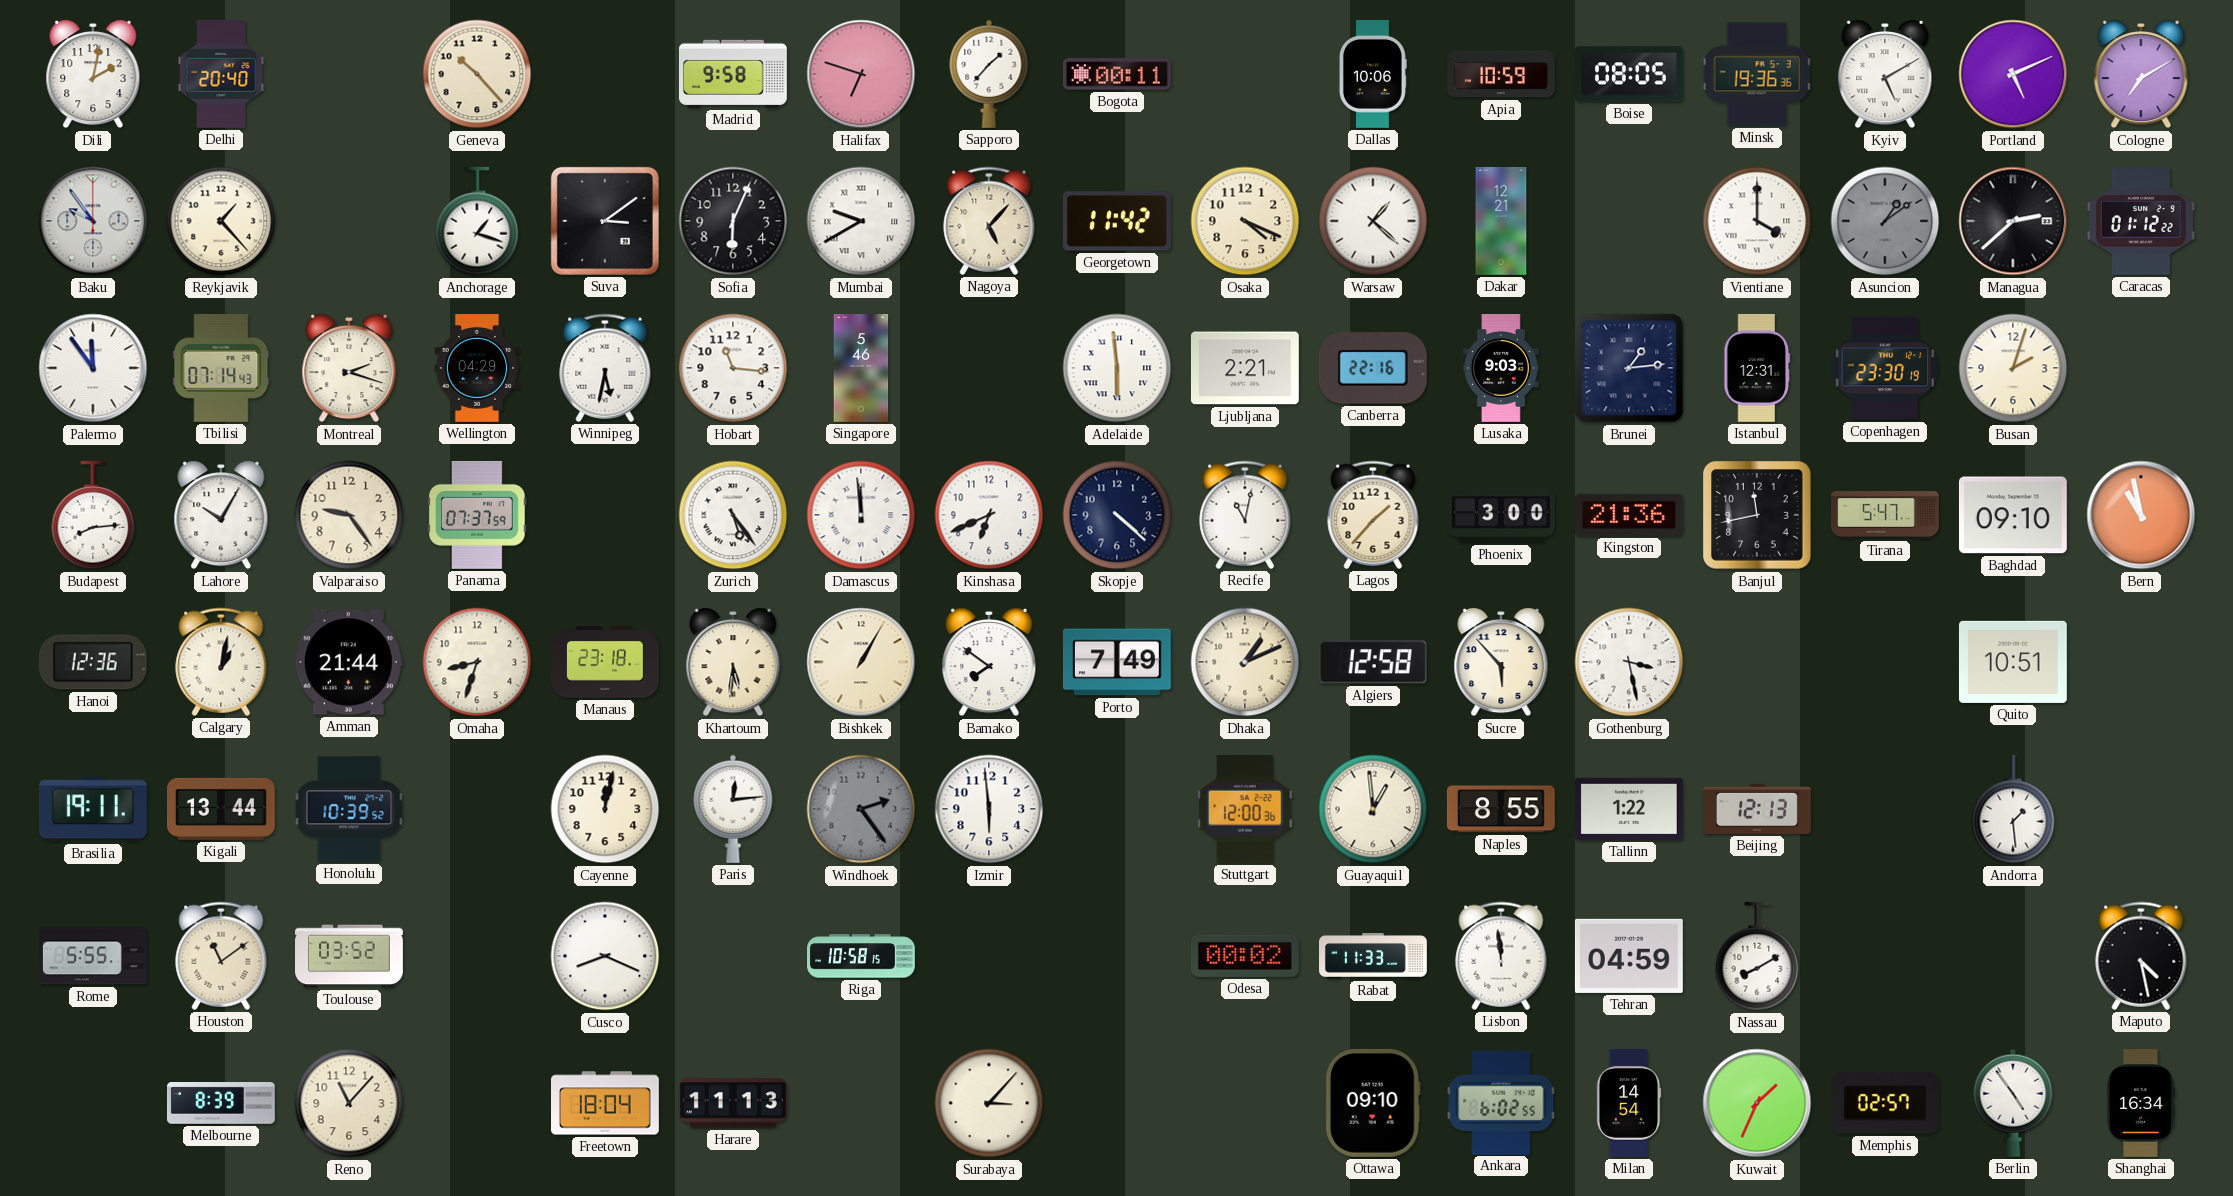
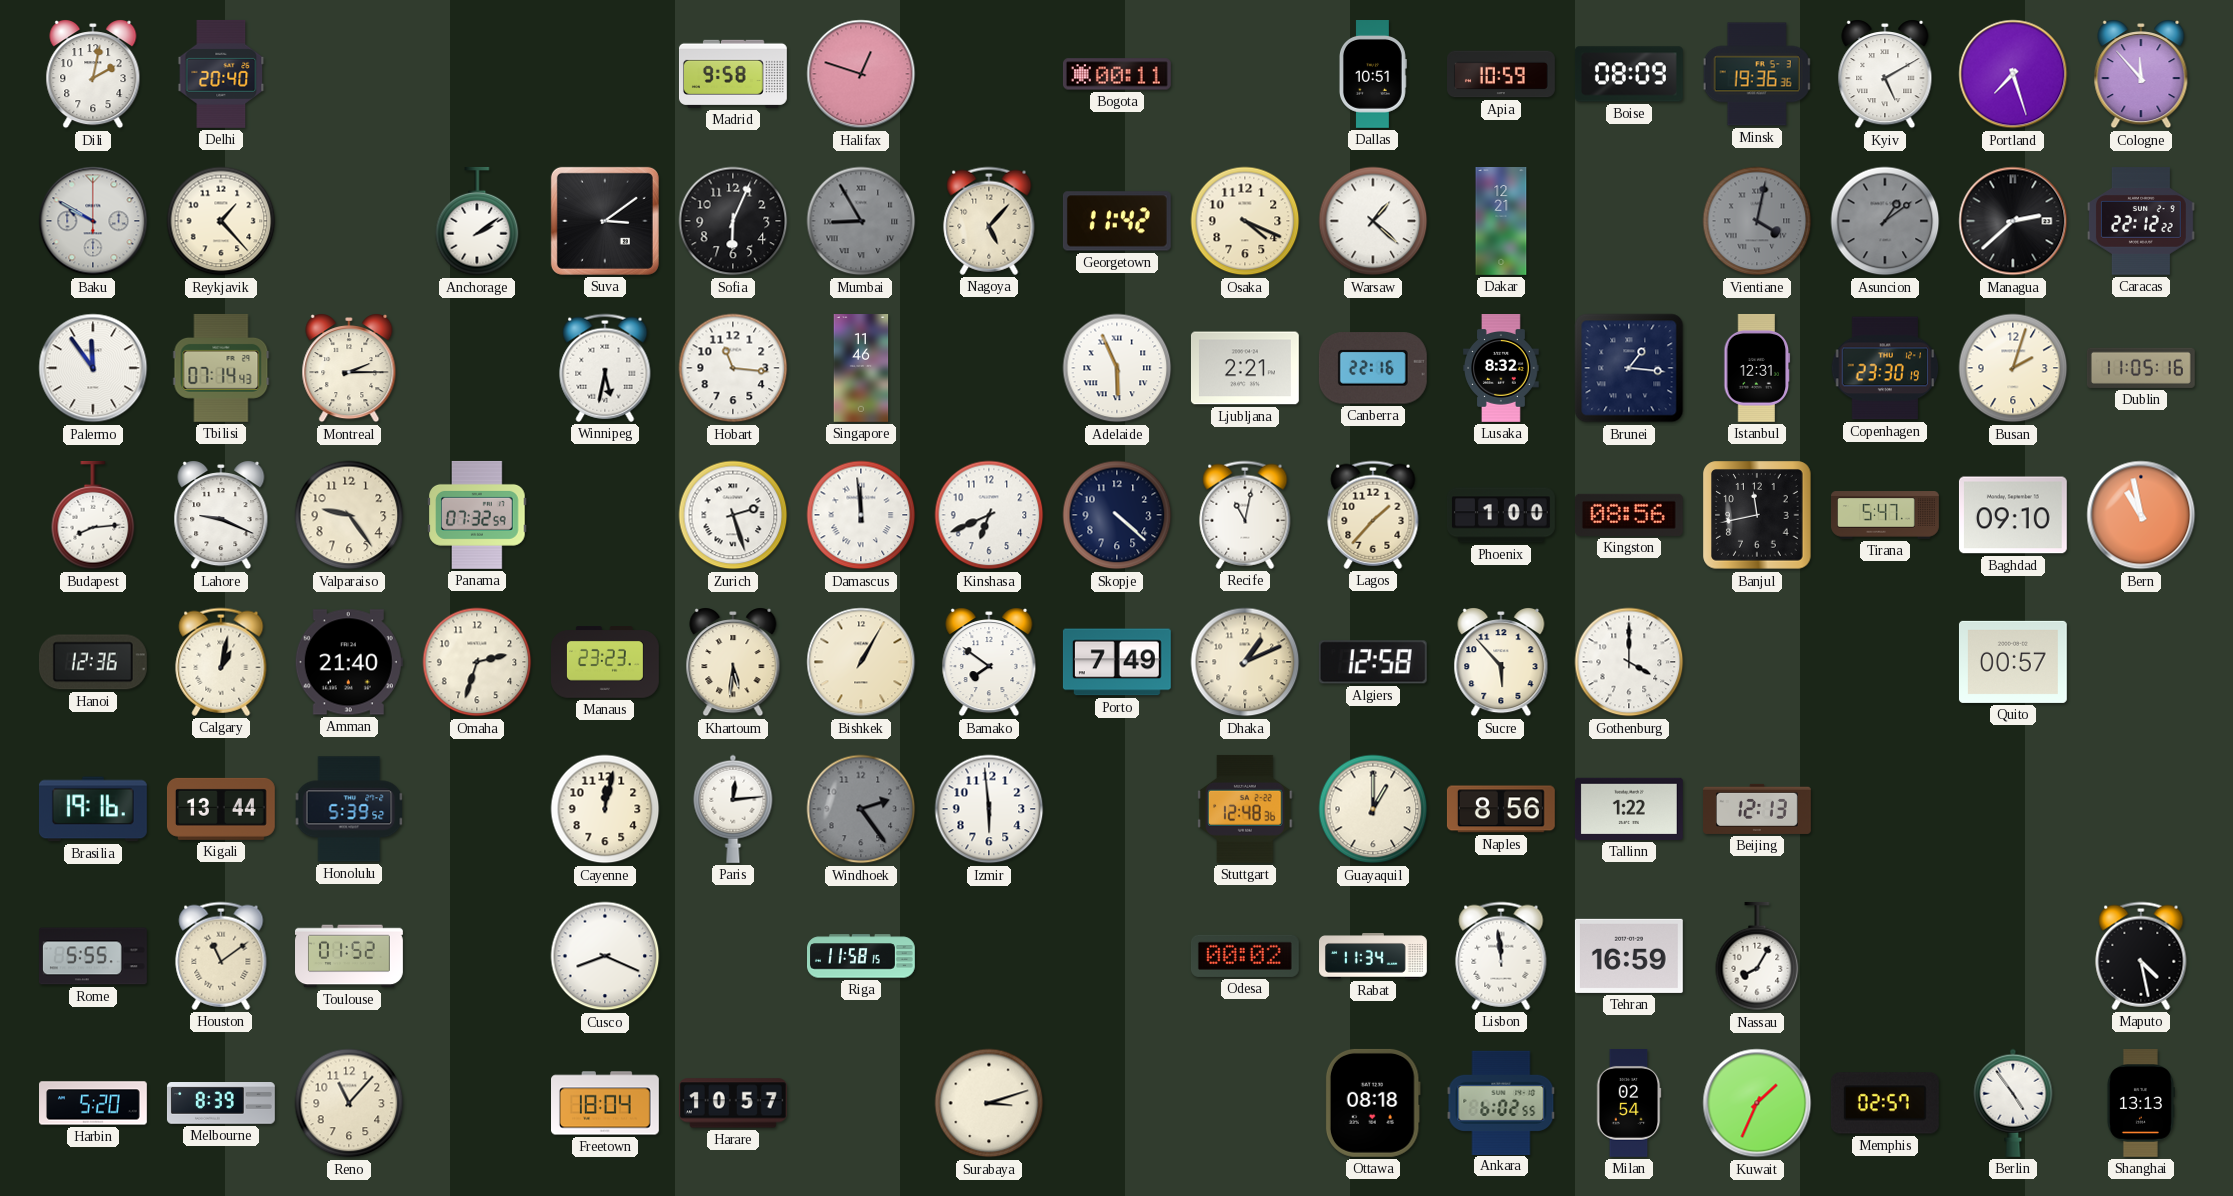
Geneva: 10:23 -> none (477, 74)
Halifax: 6:48 -> 12:48 (861, 74)
Sapporo: 1:37 -> none (989, 74)
Dallas: 10:06 -> 10:51 (1372, 75)
Boise: 08:05 -> 08:09 (1629, 74)
Portland: 5:11 -> 7:27 (2013, 74)
Cologne: 7:10 -> 11:53 (2141, 75)
Baku: 9:54 -> 9:50 (93, 221)
Anchorage: 1:18 -> 2:09 (477, 221)
Mumbai: 9:40 -> 8:55 (861, 221)
Mumbai dial: white -> grey (861, 221)
Vientiane: 4:00 -> 4:02 (1757, 221)
Vientiane dial: white -> grey (1757, 221)
Caracas: 01:12 -> 22:12 (2141, 221)
Montreal: 2:18 -> 2:15 (349, 369)
Wellington: 04:29 -> none (477, 369)
Singapore: 5:46 -> 11:46 (861, 369)
Adelaide: 5:59 -> 5:56 (1117, 368)
Lusaka: 9:03 -> 8:32 (1501, 369)
Brunei: 1:14 -> 1:16 (1629, 368)
Dublin: none -> 11:05 (2141, 368)
Lahore: 10:05 -> 9:19 (221, 516)
Panama: 07:37 -> 07:32 (477, 515)
Zurich: 5:24 -> 2:27 (733, 515)
Phoenix: 3:00 -> 1:00 (1501, 515)
Kingston: 21:36 -> 08:56 (1629, 515)
Amman: 21:44 -> 21:40 (349, 662)
Omaha: 8:33 -> 2:33 (477, 662)
Manaus: 23:18 -> 23:23 (606, 662)
Gothenburg: 3:28 -> 4:00 (1629, 662)
Quito: 10:51 -> 00:57 (2013, 662)
Brasilia: 19:11 -> 19:16 (93, 809)
Honolulu: 10:39 -> 5:39 (349, 809)
Stuttgart: 12:00 -> 12:48 (1245, 809)
Guayaquil: 12:59 -> 1:00 (1373, 809)
Naples: 8:55 -> 8:56 (1501, 809)
Andorra: 1:29 -> none (2013, 809)
Toulouse: 03:52 -> 01:52 (350, 956)
Riga: 10:58 -> 11:58 (862, 956)
Rabat: 11:33 -> 11:34 (1374, 957)
Tehran: 04:59 -> 16:59 (1629, 956)
Nassau: 8:10 -> 8:05 (1757, 956)
Harbin: none -> 5:20 (94, 1103)
Harare: 11:13 -> 10:57 (733, 1103)
Surabaya: 3:07 -> 3:12 (989, 1103)
Ottawa: 09:10 -> 08:18 (1373, 1103)
Milan: 14:54 -> 02:54 (1629, 1104)
Shanghai: 16:34 -> 13:13 (2140, 1104)
